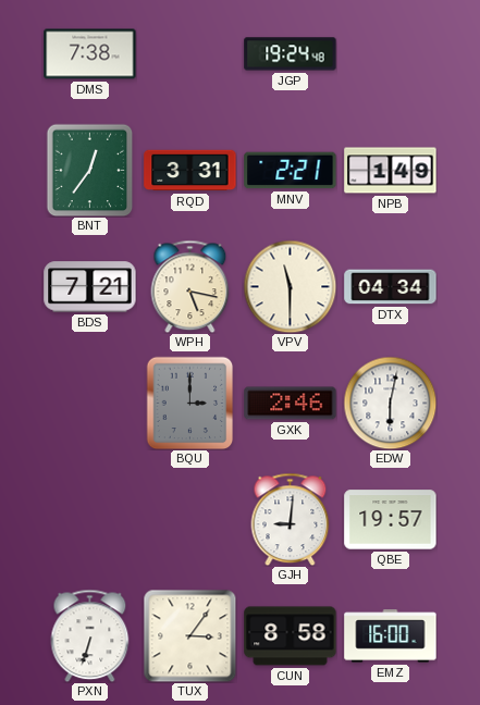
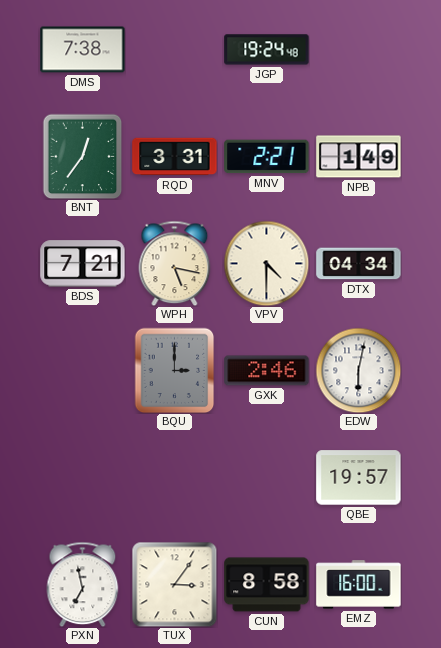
VPV: 11:30 -> 4:30 (266, 263)
GJH: 9:01 -> none (291, 519)
PXN: 6:33 -> 6:58 (83, 584)
